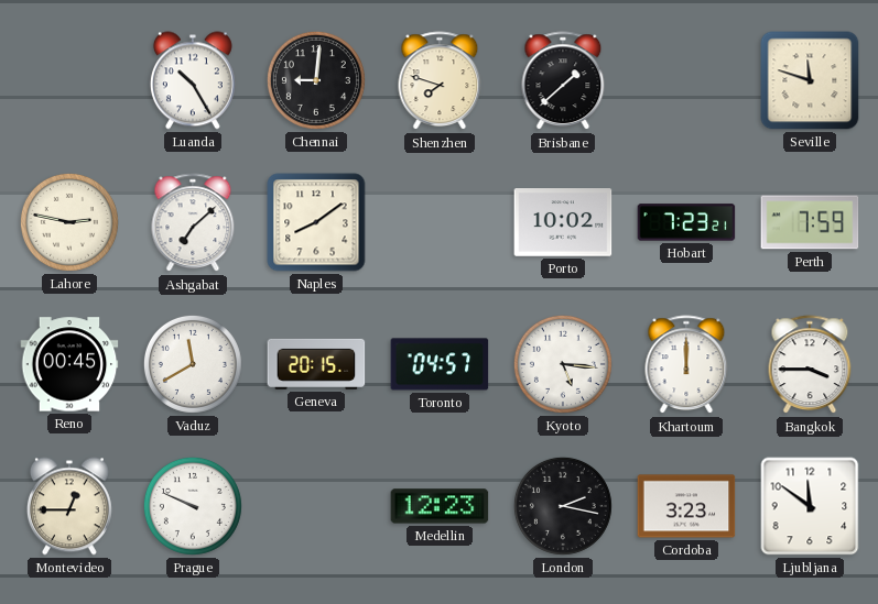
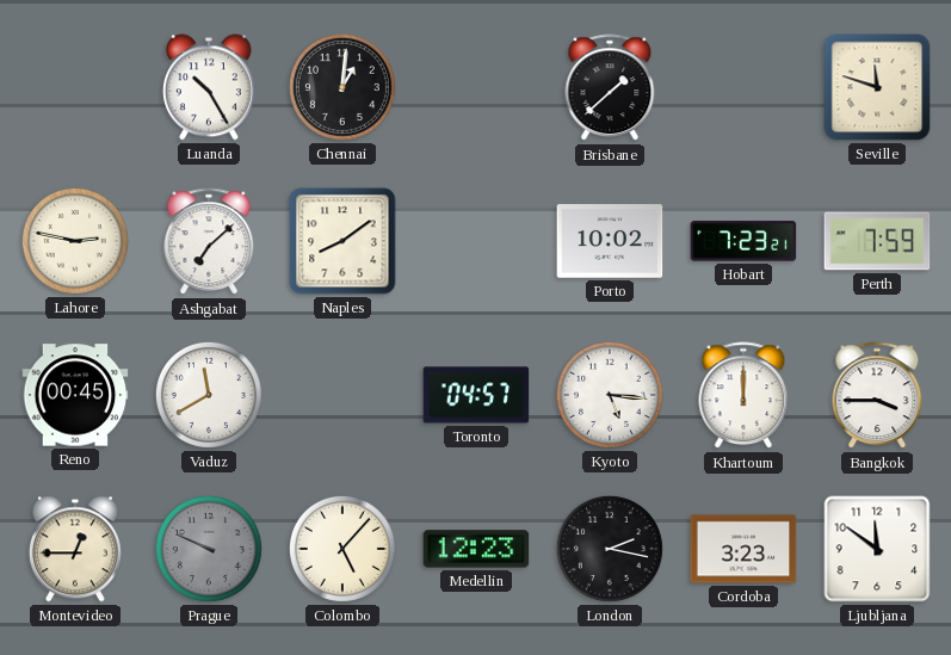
Chennai: 9:01 -> 1:01 (342, 87)
Shenzhen: 7:48 -> none (440, 81)
Geneva: 20:15 -> none (316, 364)
Prague dial: white -> grey (209, 549)
Colombo: none -> 5:07 (342, 549)
